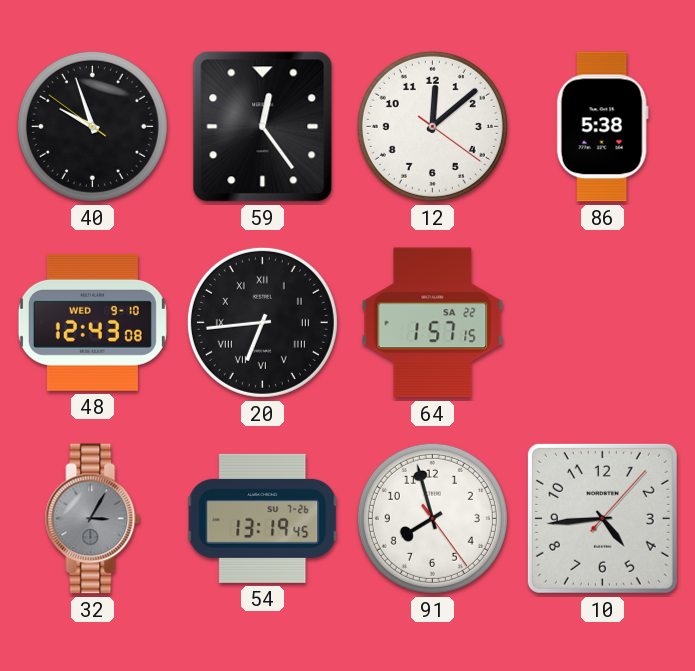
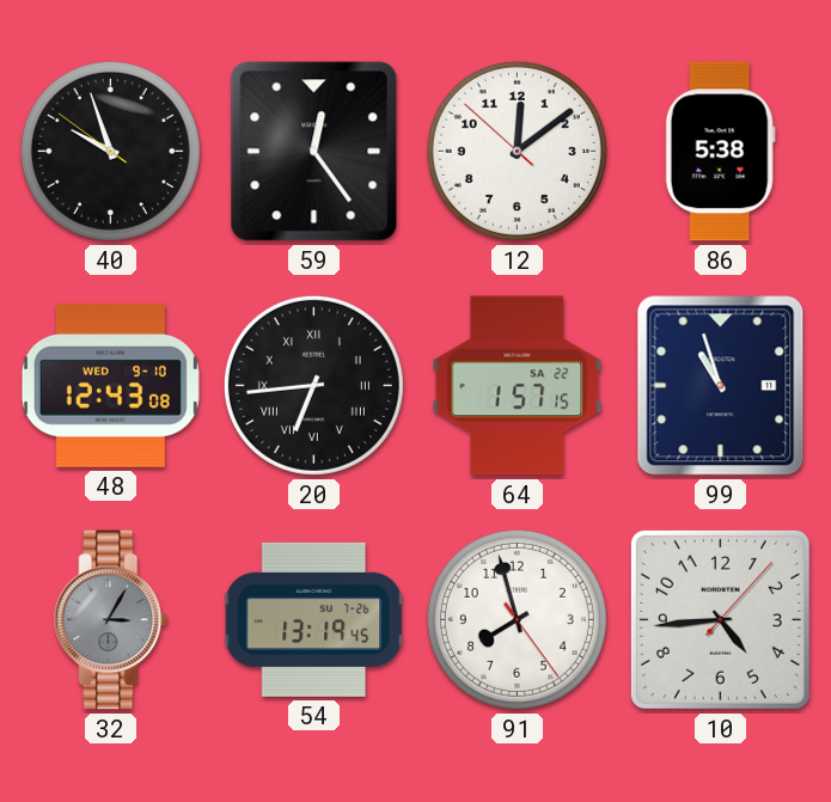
12: 12:08:21 -> 12:08:52 (517, 151)
99: none -> 10:57 (721, 386)
